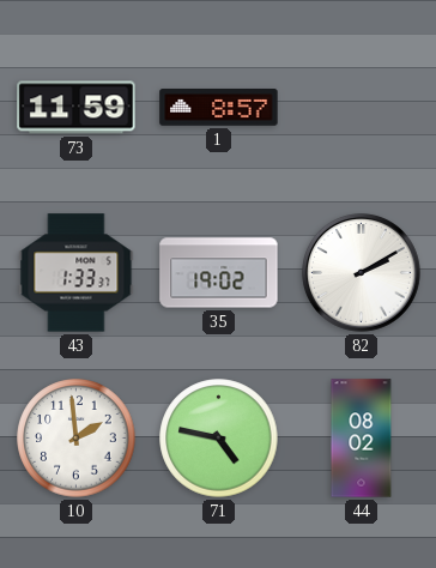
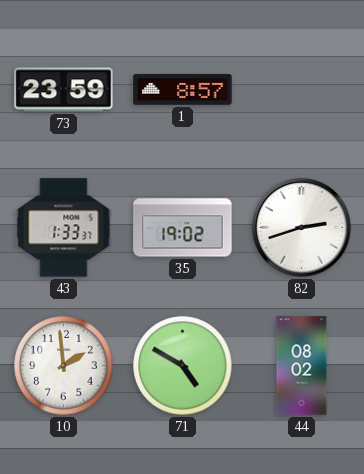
73: 11:59 -> 23:59 (64, 90)
82: 2:10 -> 2:42 (301, 227)
71: 4:47 -> 4:50 (183, 366)
